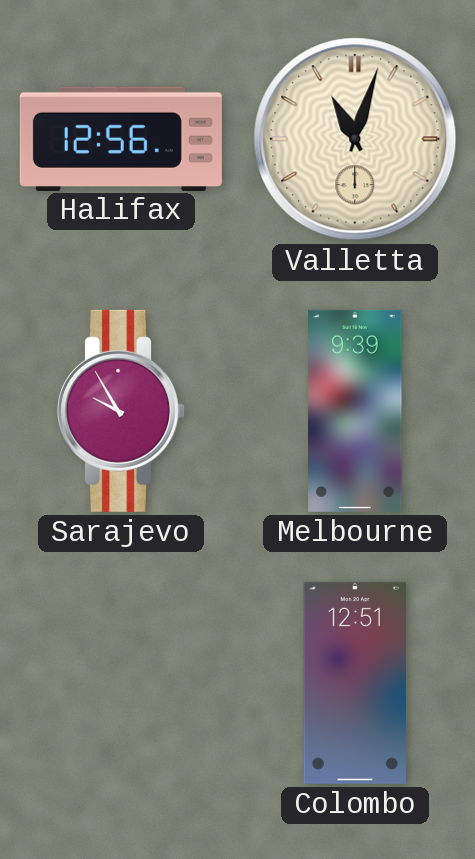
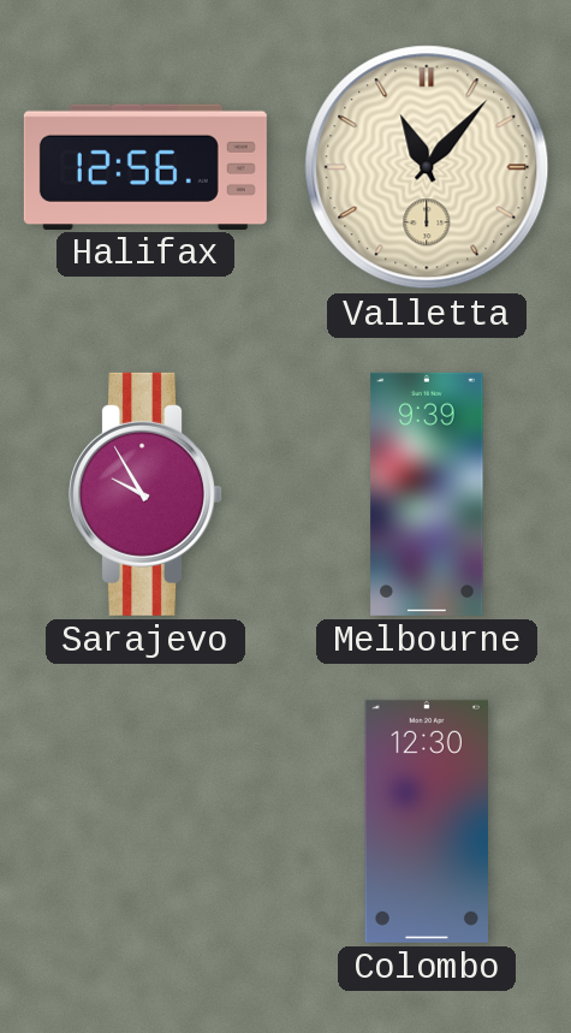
Valletta: 11:03 -> 11:07 (427, 167)
Colombo: 12:51 -> 12:30 (426, 821)
